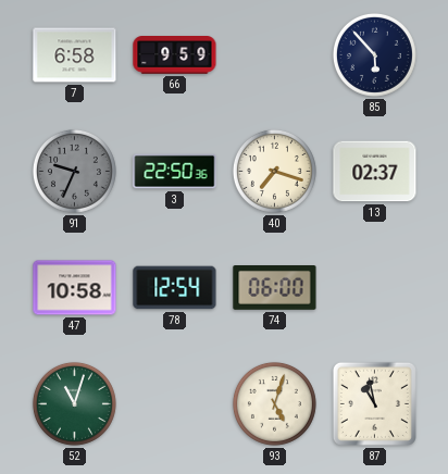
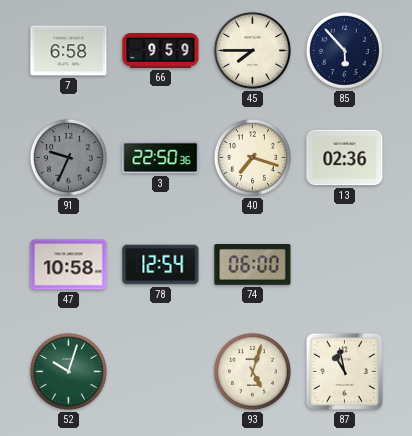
45: none -> 7:45 (252, 50)
13: 02:37 -> 02:36 (345, 158)
52: 11:03 -> 10:03 (68, 371)
